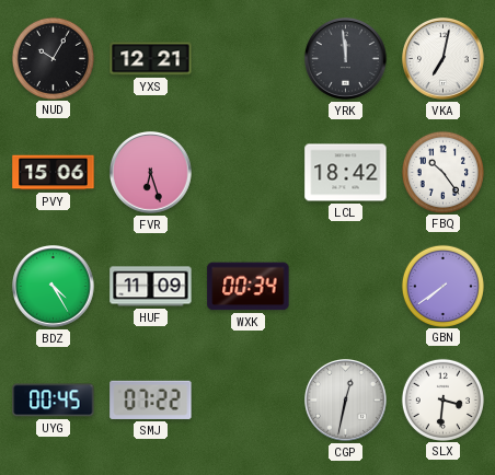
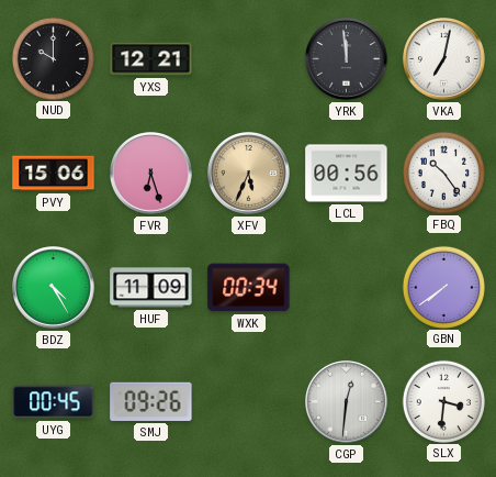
NUD: 10:05 -> 10:00 (53, 58)
XFV: none -> 5:34 (249, 174)
LCL: 18:42 -> 00:56 (347, 174)
SMJ: 07:22 -> 09:26 (151, 401)
CGP: 12:32 -> 12:31 (347, 402)
